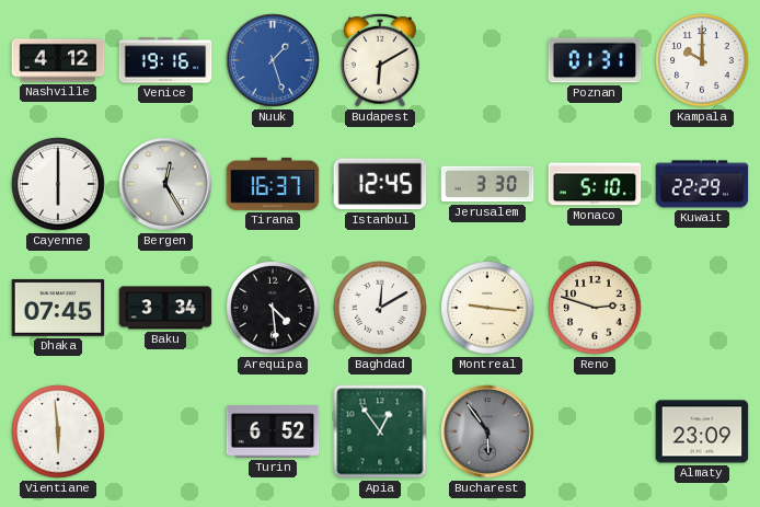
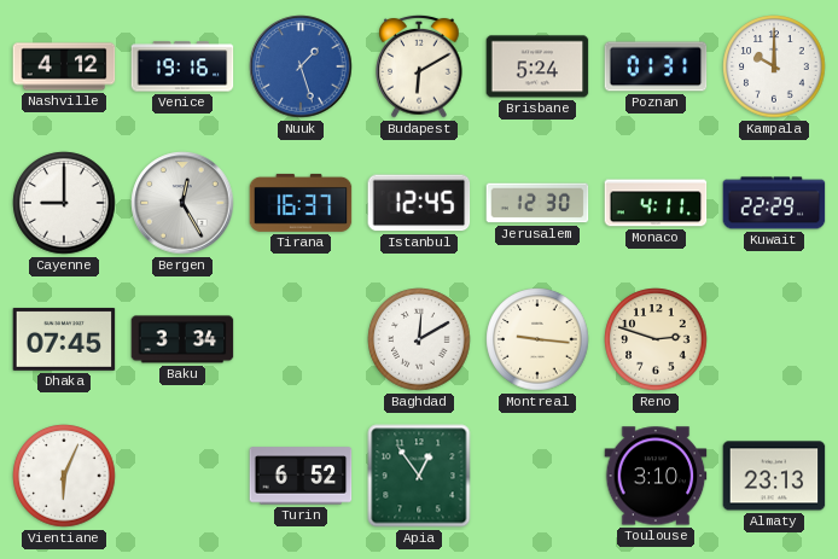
Brisbane: none -> 5:24 (537, 66)
Cayenne: 6:00 -> 9:00 (64, 203)
Jerusalem: 3:30 -> 12:30 (537, 203)
Monaco: 5:10 -> 4:11 (656, 203)
Arequipa: 4:29 -> none (273, 308)
Vientiane: 5:59 -> 6:04 (64, 476)
Bucharest: 5:54 -> none (487, 431)
Toulouse: none -> 3:10 (656, 476)
Almaty: 23:09 -> 23:13 (774, 476)
